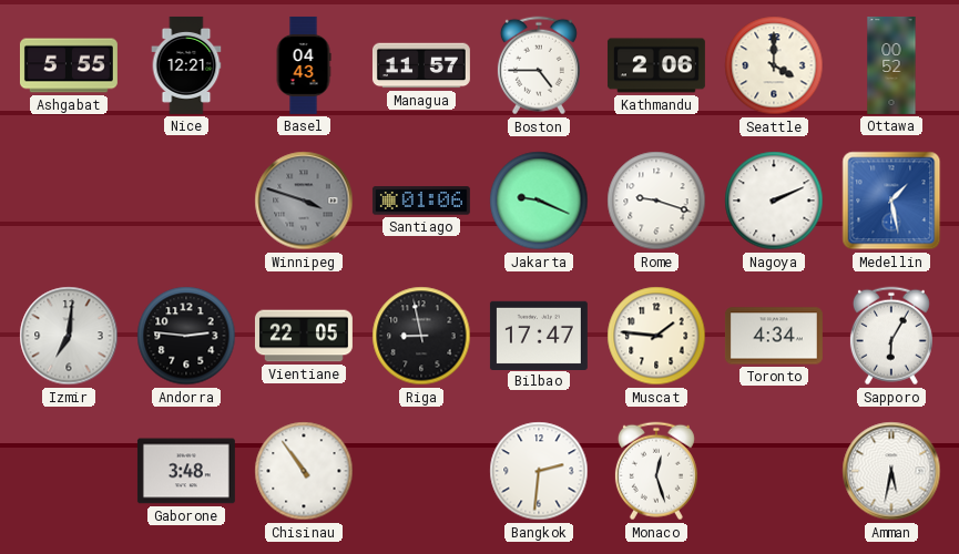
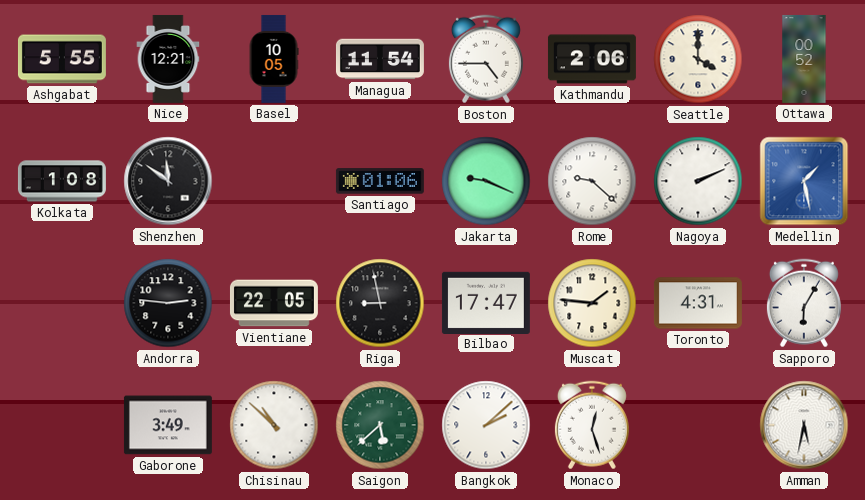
Basel: 04:43 -> 10:05 (274, 59)
Managua: 11:57 -> 11:54 (380, 59)
Kolkata: none -> 1:08 (62, 181)
Shenzhen: none -> 11:51 (168, 181)
Winnipeg: 3:48 -> none (304, 201)
Rome: 9:18 -> 9:22 (592, 181)
Izmir: 7:01 -> none (69, 336)
Toronto: 4:34 -> 4:31 (698, 303)
Gaborone: 3:48 -> 3:49 (168, 425)
Chisinau: 10:54 -> 10:52 (274, 425)
Saigon: none -> 5:38 (380, 425)
Bangkok: 2:31 -> 2:08 (486, 425)
